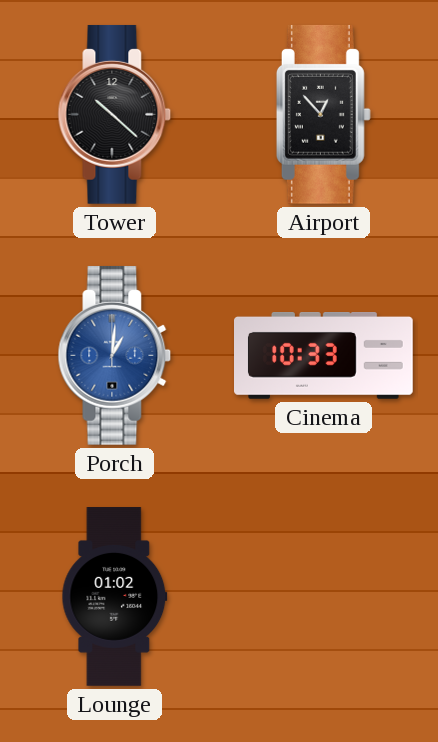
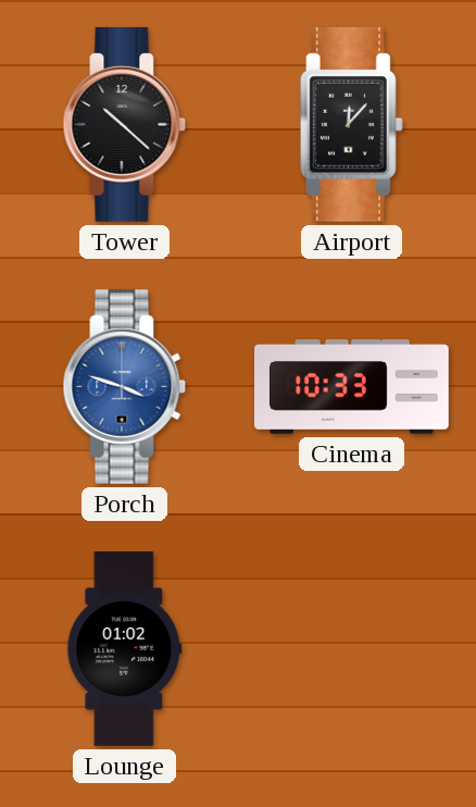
Airport: 12:53 -> 12:07 (351, 124)
Porch: 1:01 -> 3:48 (125, 386)
